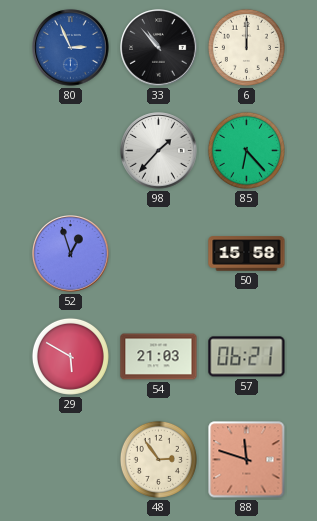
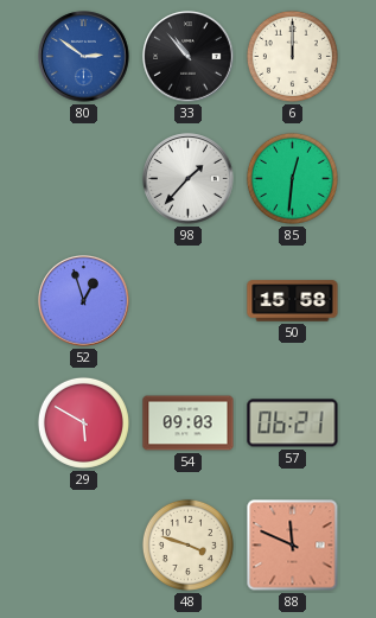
80: 2:56 -> 2:51 (84, 57)
85: 6:23 -> 12:31 (292, 178)
54: 21:03 -> 09:03 (189, 423)
48: 2:54 -> 3:48 (187, 544)
88: 11:48 -> 11:49 (293, 546)
